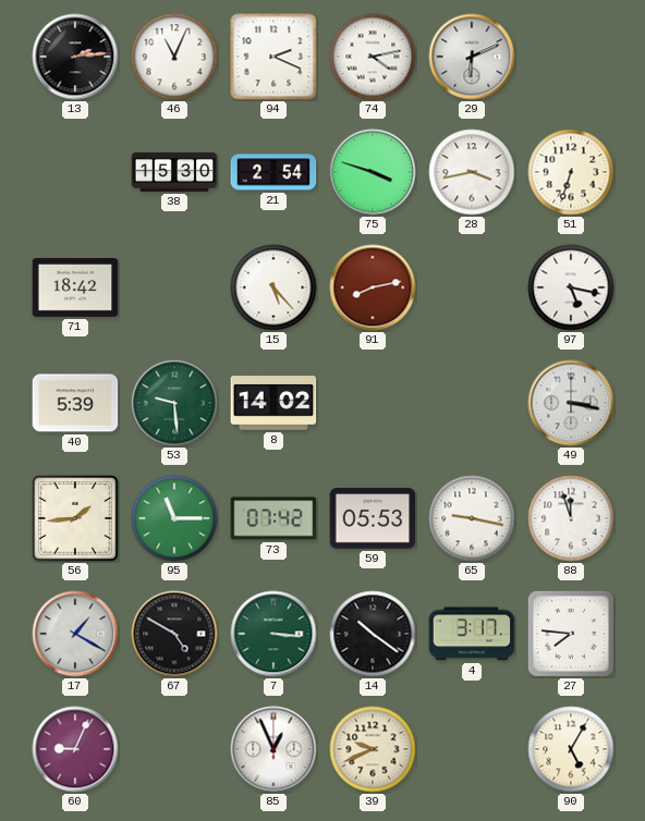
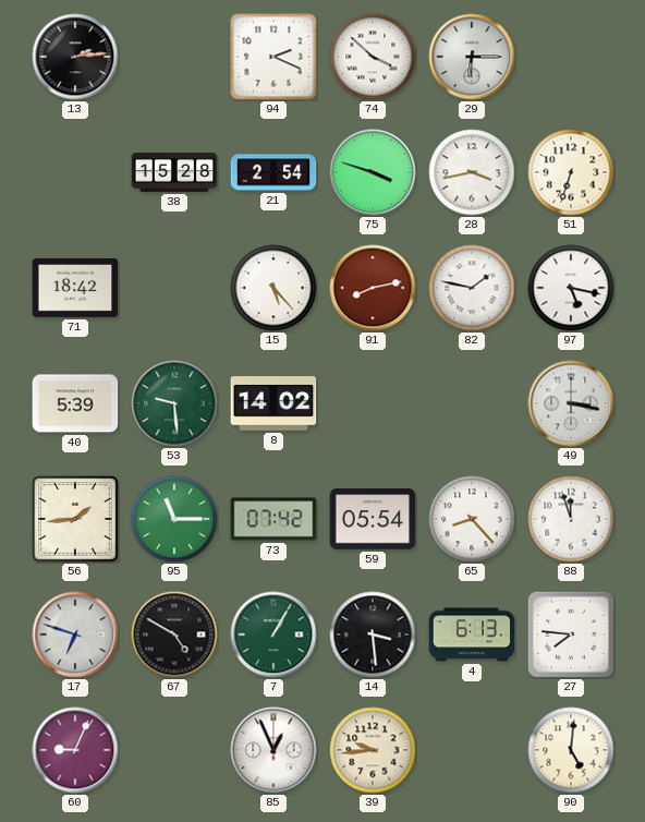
46: 11:04 -> none (174, 57)
74: 4:13 -> 3:52 (373, 57)
29: 6:11 -> 6:15 (472, 57)
38: 15:30 -> 15:28 (174, 172)
82: none -> 1:47 (472, 288)
59: 05:53 -> 05:54 (373, 519)
65: 9:17 -> 8:23 (472, 519)
17: 1:20 -> 6:48 (75, 634)
7: 3:16 -> 1:05 (273, 634)
14: 10:21 -> 3:29 (373, 634)
4: 3:17 -> 6:13 (472, 634)
39: 9:41 -> 9:44 (373, 750)
90: 5:05 -> 5:01 (571, 750)
